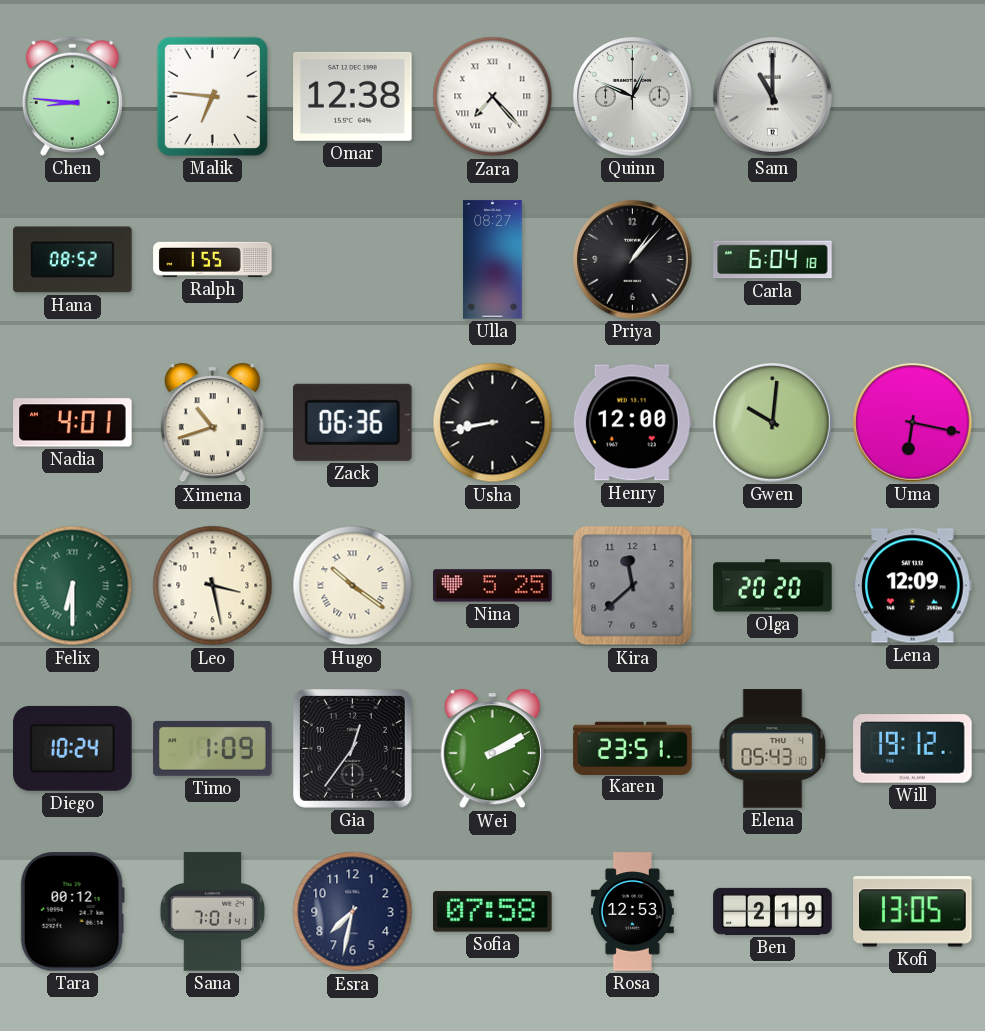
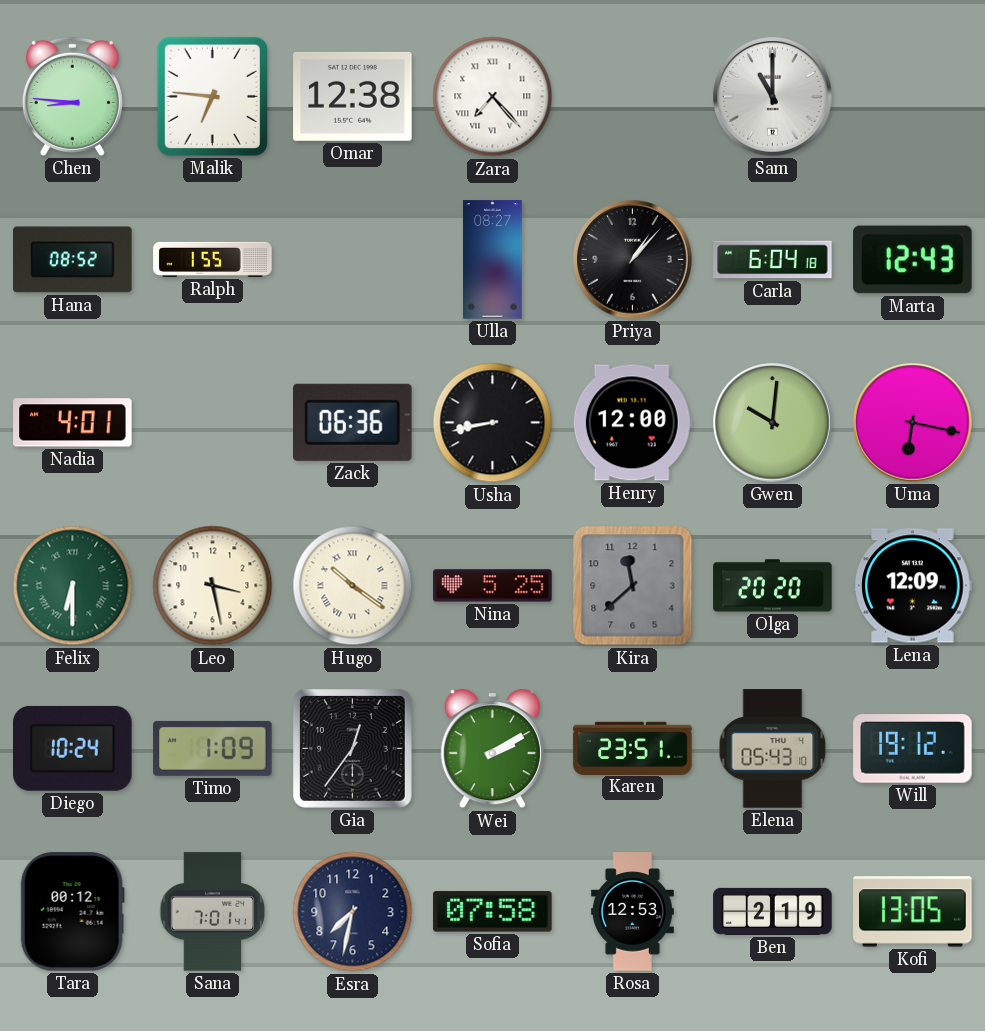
Quinn: 12:49 -> none (633, 97)
Marta: none -> 12:43 (913, 260)
Ximena: 10:42 -> none (212, 423)
